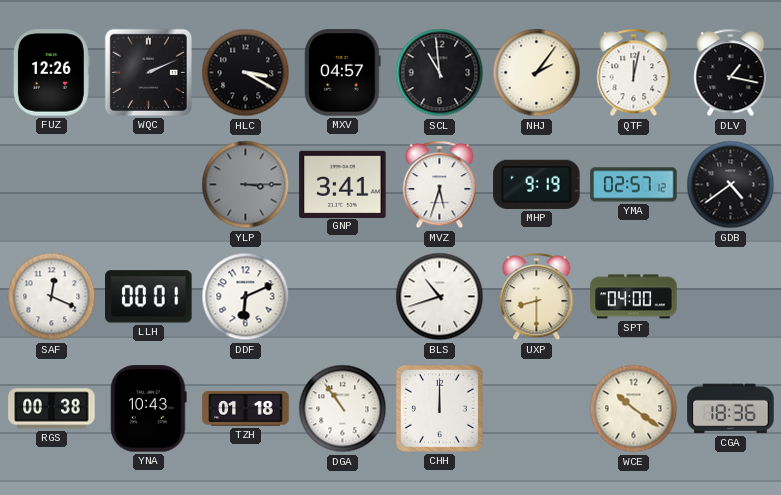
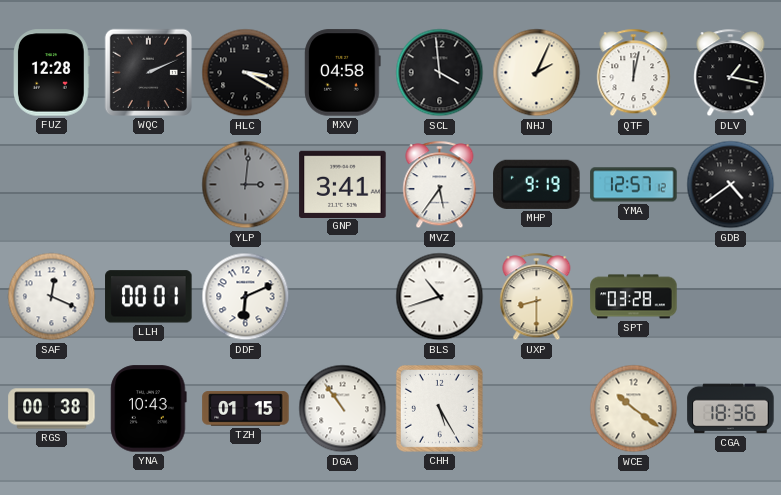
FUZ: 12:26 -> 12:28 (52, 73)
MXV: 04:57 -> 04:58 (343, 73)
SCL: 10:59 -> 3:59 (440, 73)
NHJ: 2:06 -> 2:04 (537, 73)
YLP: 3:15 -> 3:01 (246, 185)
MVZ: 5:33 -> 5:36 (440, 185)
YMA: 02:57 -> 12:57 (634, 185)
SPT: 04:00 -> 03:28 (634, 297)
TZH: 01:18 -> 01:15 (246, 409)
CHH: 12:00 -> 5:25 (439, 408)
